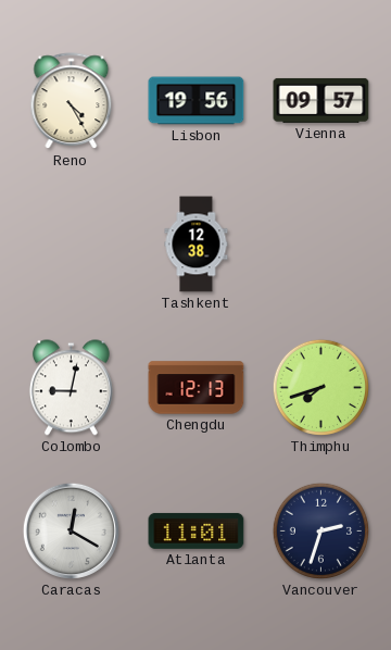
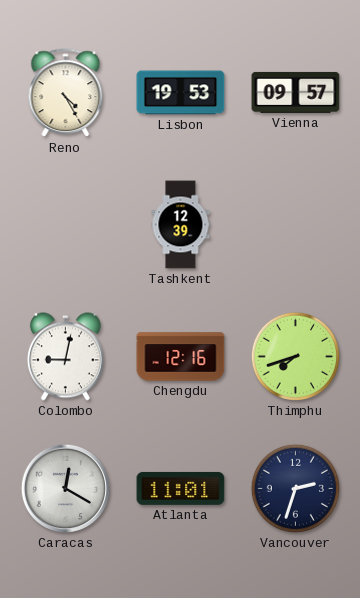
Lisbon: 19:56 -> 19:53 (181, 93)
Tashkent: 12:38 -> 12:39 (181, 225)
Chengdu: 12:13 -> 12:16 (181, 357)
